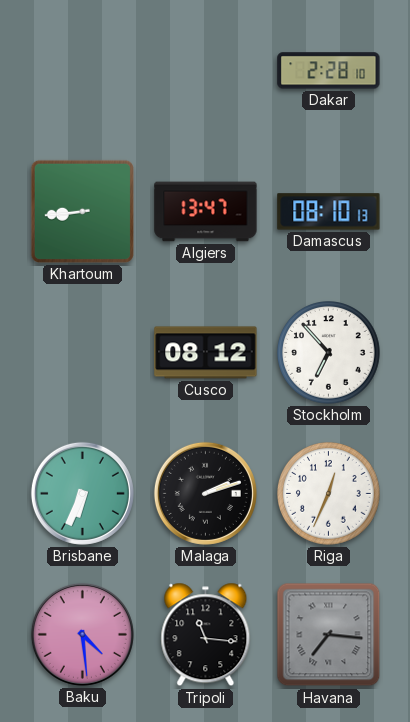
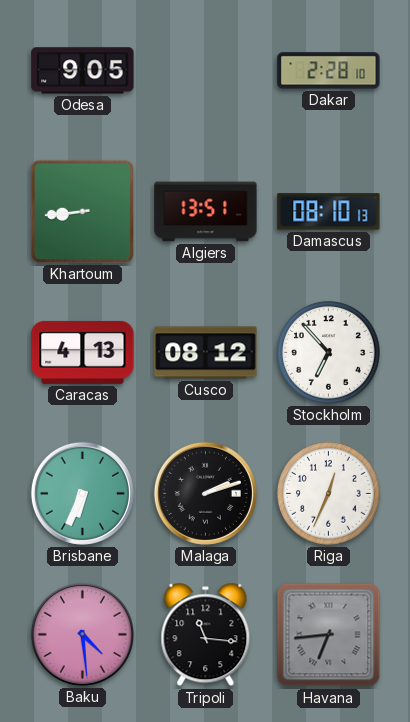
Odesa: none -> 9:05 (83, 71)
Algiers: 13:47 -> 13:51 (206, 212)
Caracas: none -> 4:13 (83, 352)
Havana: 7:16 -> 6:44 (329, 635)
